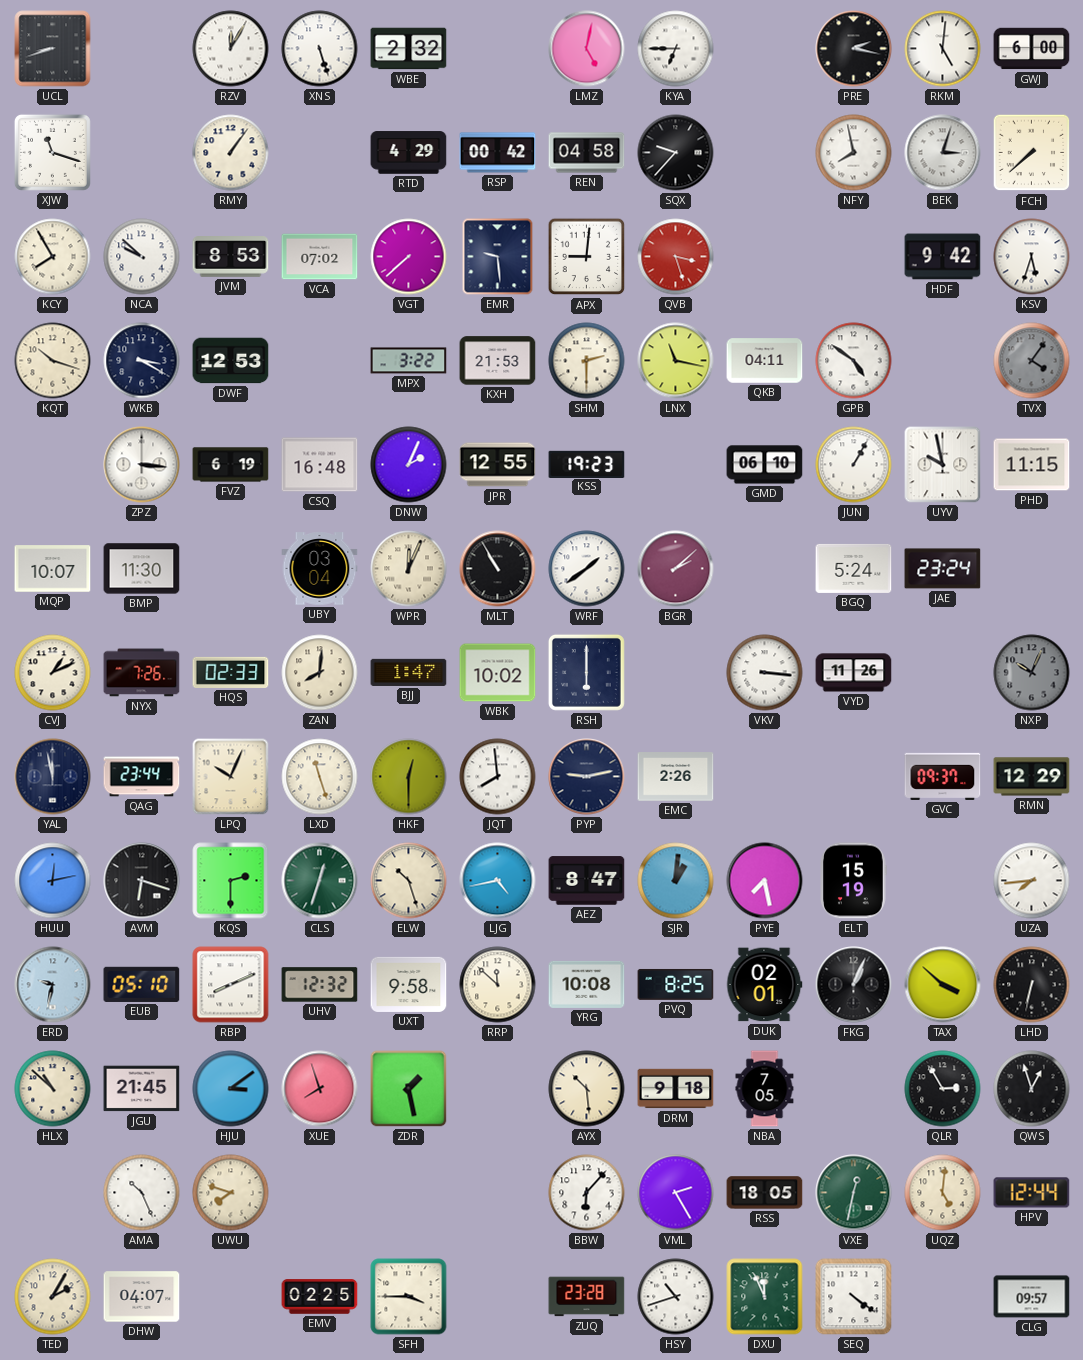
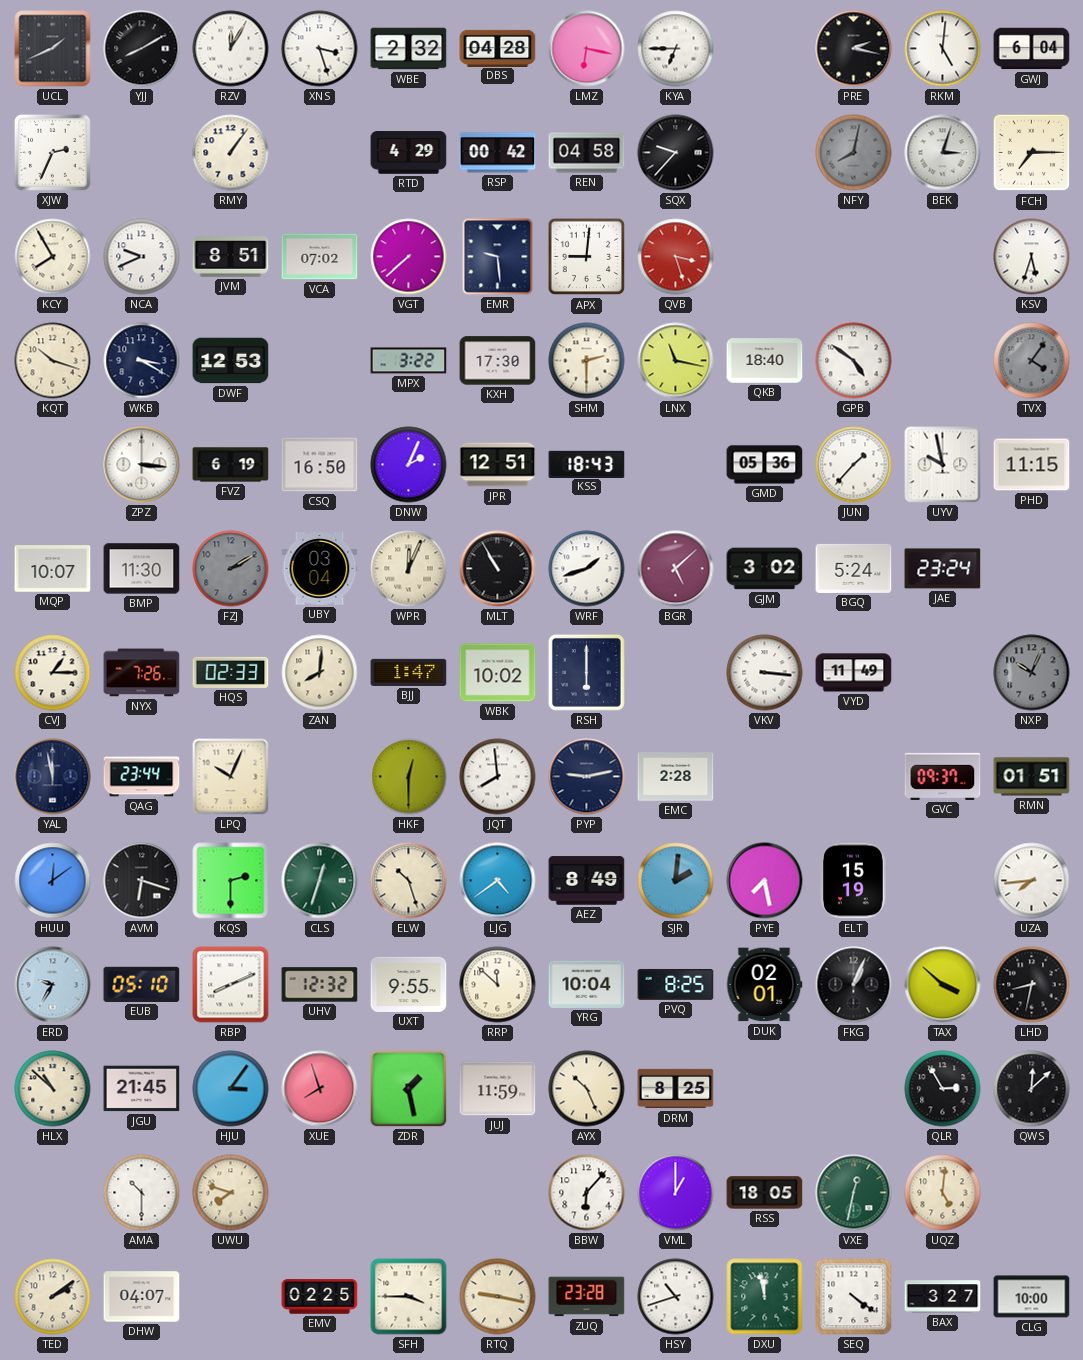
UCL: 8:42 -> 1:41 (53, 49)
YJJ: none -> 8:10 (142, 49)
XNS: 5:27 -> 3:27 (320, 49)
DBS: none -> 04:28 (498, 48)
LMZ: 5:02 -> 6:17 (587, 49)
GWJ: 6:00 -> 6:04 (1032, 49)
XJW: 11:18 -> 2:34 (52, 152)
NFY: 7:58 -> 8:02 (854, 153)
NFY dial: white -> grey (854, 153)
FCH: 7:38 -> 7:15 (1032, 153)
NCA: 9:52 -> 9:41 (142, 257)
JVM: 8:53 -> 8:51 (231, 257)
HDF: 9:42 -> none (943, 257)
KXH: 21:53 -> 17:30 (498, 361)
QKB: 04:11 -> 18:40 (765, 361)
CSQ: 16:48 -> 16:50 (320, 465)
JPR: 12:55 -> 12:51 (498, 465)
KSS: 19:23 -> 18:43 (587, 464)
GMD: 06:10 -> 05:36 (765, 465)
JUN: 1:05 -> 1:37 (854, 465)
FZJ: none -> 2:10 (231, 569)
WRF: 1:39 -> 1:42 (587, 569)
BGR: 2:08 -> 5:08 (676, 569)
GJM: none -> 3:02 (765, 569)
CVJ: 1:11 -> 1:15 (53, 673)
VYD: 11:26 -> 11:49 (854, 673)
LXD: 11:27 -> none (320, 777)
EMC: 2:26 -> 2:28 (676, 777)
RMN: 12:29 -> 01:51 (1032, 777)
HUU: 12:13 -> 12:09 (53, 881)
LJG: 4:43 -> 4:39 (498, 881)
AEZ: 8:47 -> 8:49 (587, 881)
SJR: 1:01 -> 2:01 (676, 881)
ERD: 9:32 -> 9:35 (53, 985)
UXT: 9:58 -> 9:55 (409, 984)
YRG: 10:08 -> 10:04 (587, 984)
LHD: 6:32 -> 8:32 (1032, 985)
HJU: 3:09 -> 3:06 (231, 1089)
JUJ: none -> 11:59 (498, 1089)
AYX: 10:29 -> 10:26 (587, 1089)
DRM: 9:18 -> 8:25 (676, 1089)
NBA: 7:05 -> none (765, 1089)
QWS: 12:57 -> 12:08 (1032, 1089)
AMA: 10:26 -> 10:30 (142, 1193)
VML: 2:25 -> 1:00 (676, 1193)
HPV: 12:44 -> none (1032, 1193)
TED: 2:05 -> 2:09 (53, 1297)
RTQ: none -> 9:17 (498, 1297)
DXU: 11:56 -> 11:58 (765, 1297)
BAX: none -> 3:27 (943, 1297)
CLG: 09:57 -> 10:00 (1032, 1297)
